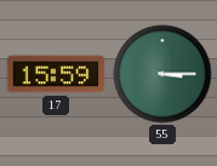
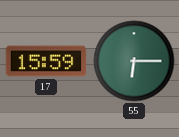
55: 3:15 -> 6:15 (134, 61)
